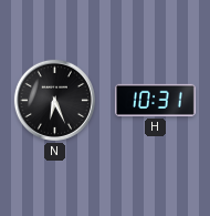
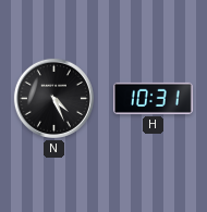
N: 6:26 -> 4:26 (53, 98)
